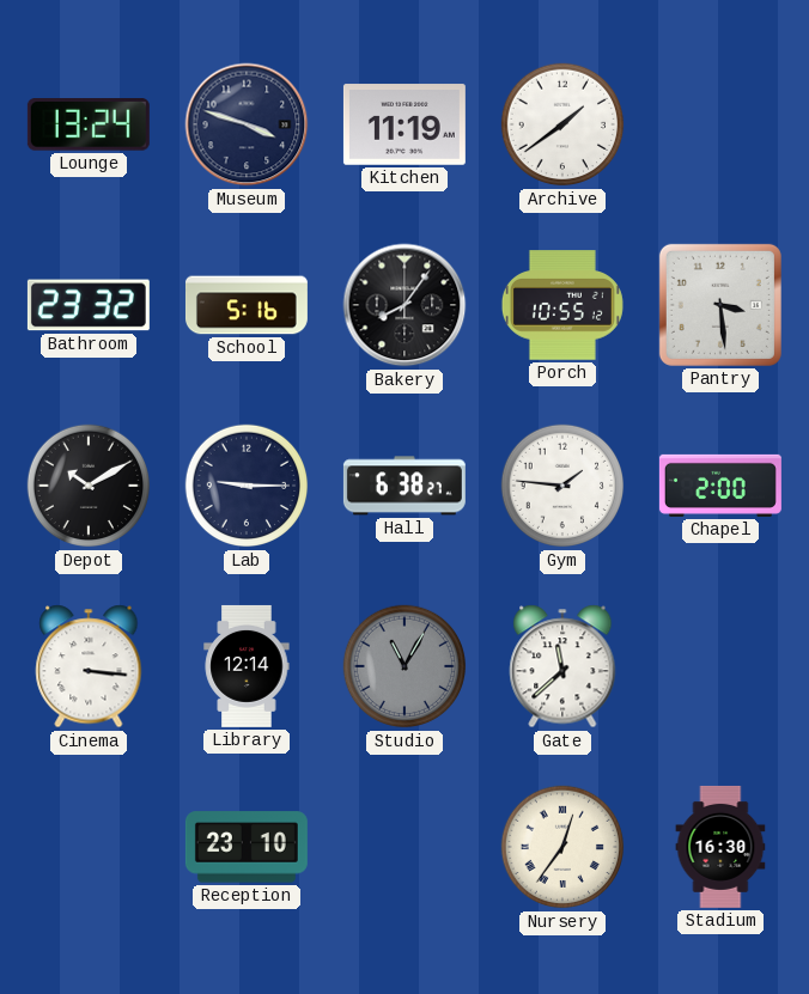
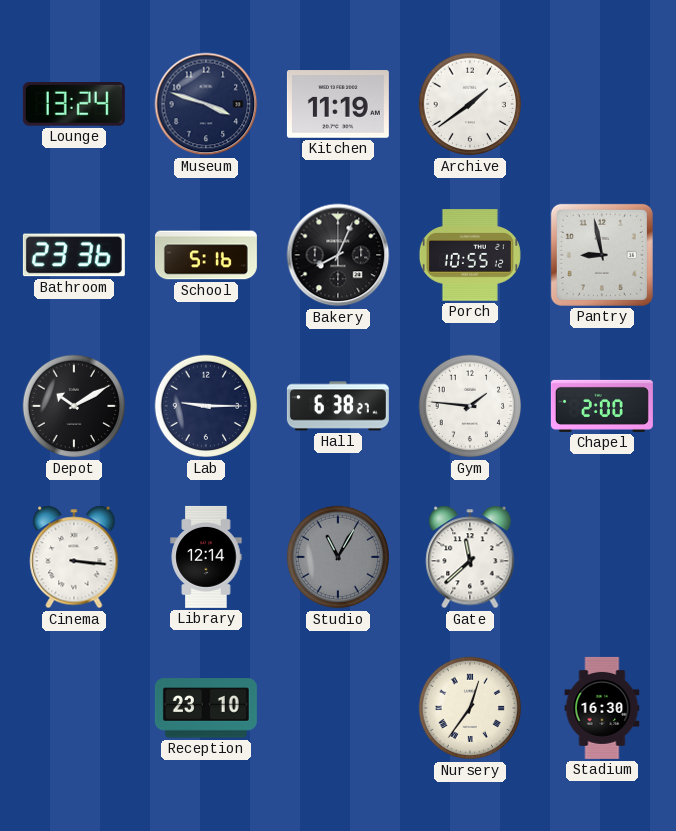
Bathroom: 23:32 -> 23:36 (74, 255)
Bakery: 8:06 -> 8:04 (338, 255)
Pantry: 3:29 -> 8:58 (602, 255)
